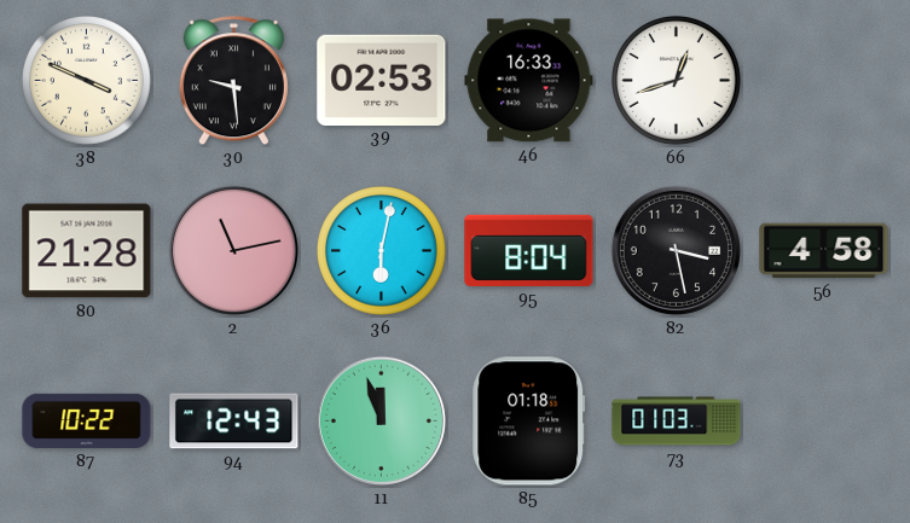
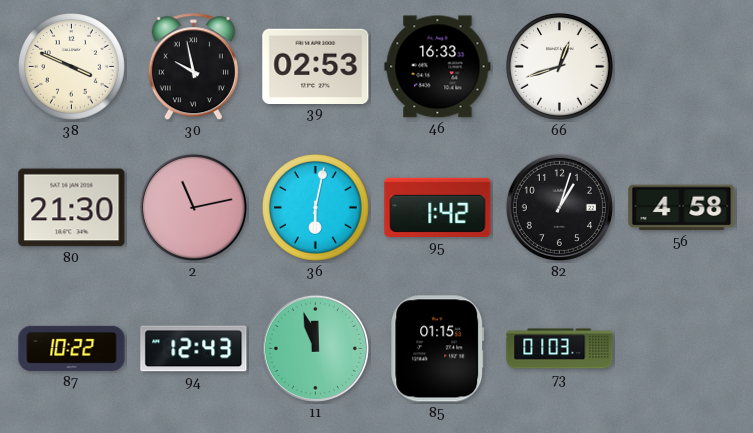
30: 9:29 -> 9:58 (193, 67)
80: 21:28 -> 21:30 (72, 208)
95: 8:04 -> 1:42 (438, 207)
82: 3:28 -> 1:03 (559, 207)
85: 01:18 -> 01:15 (438, 349)
